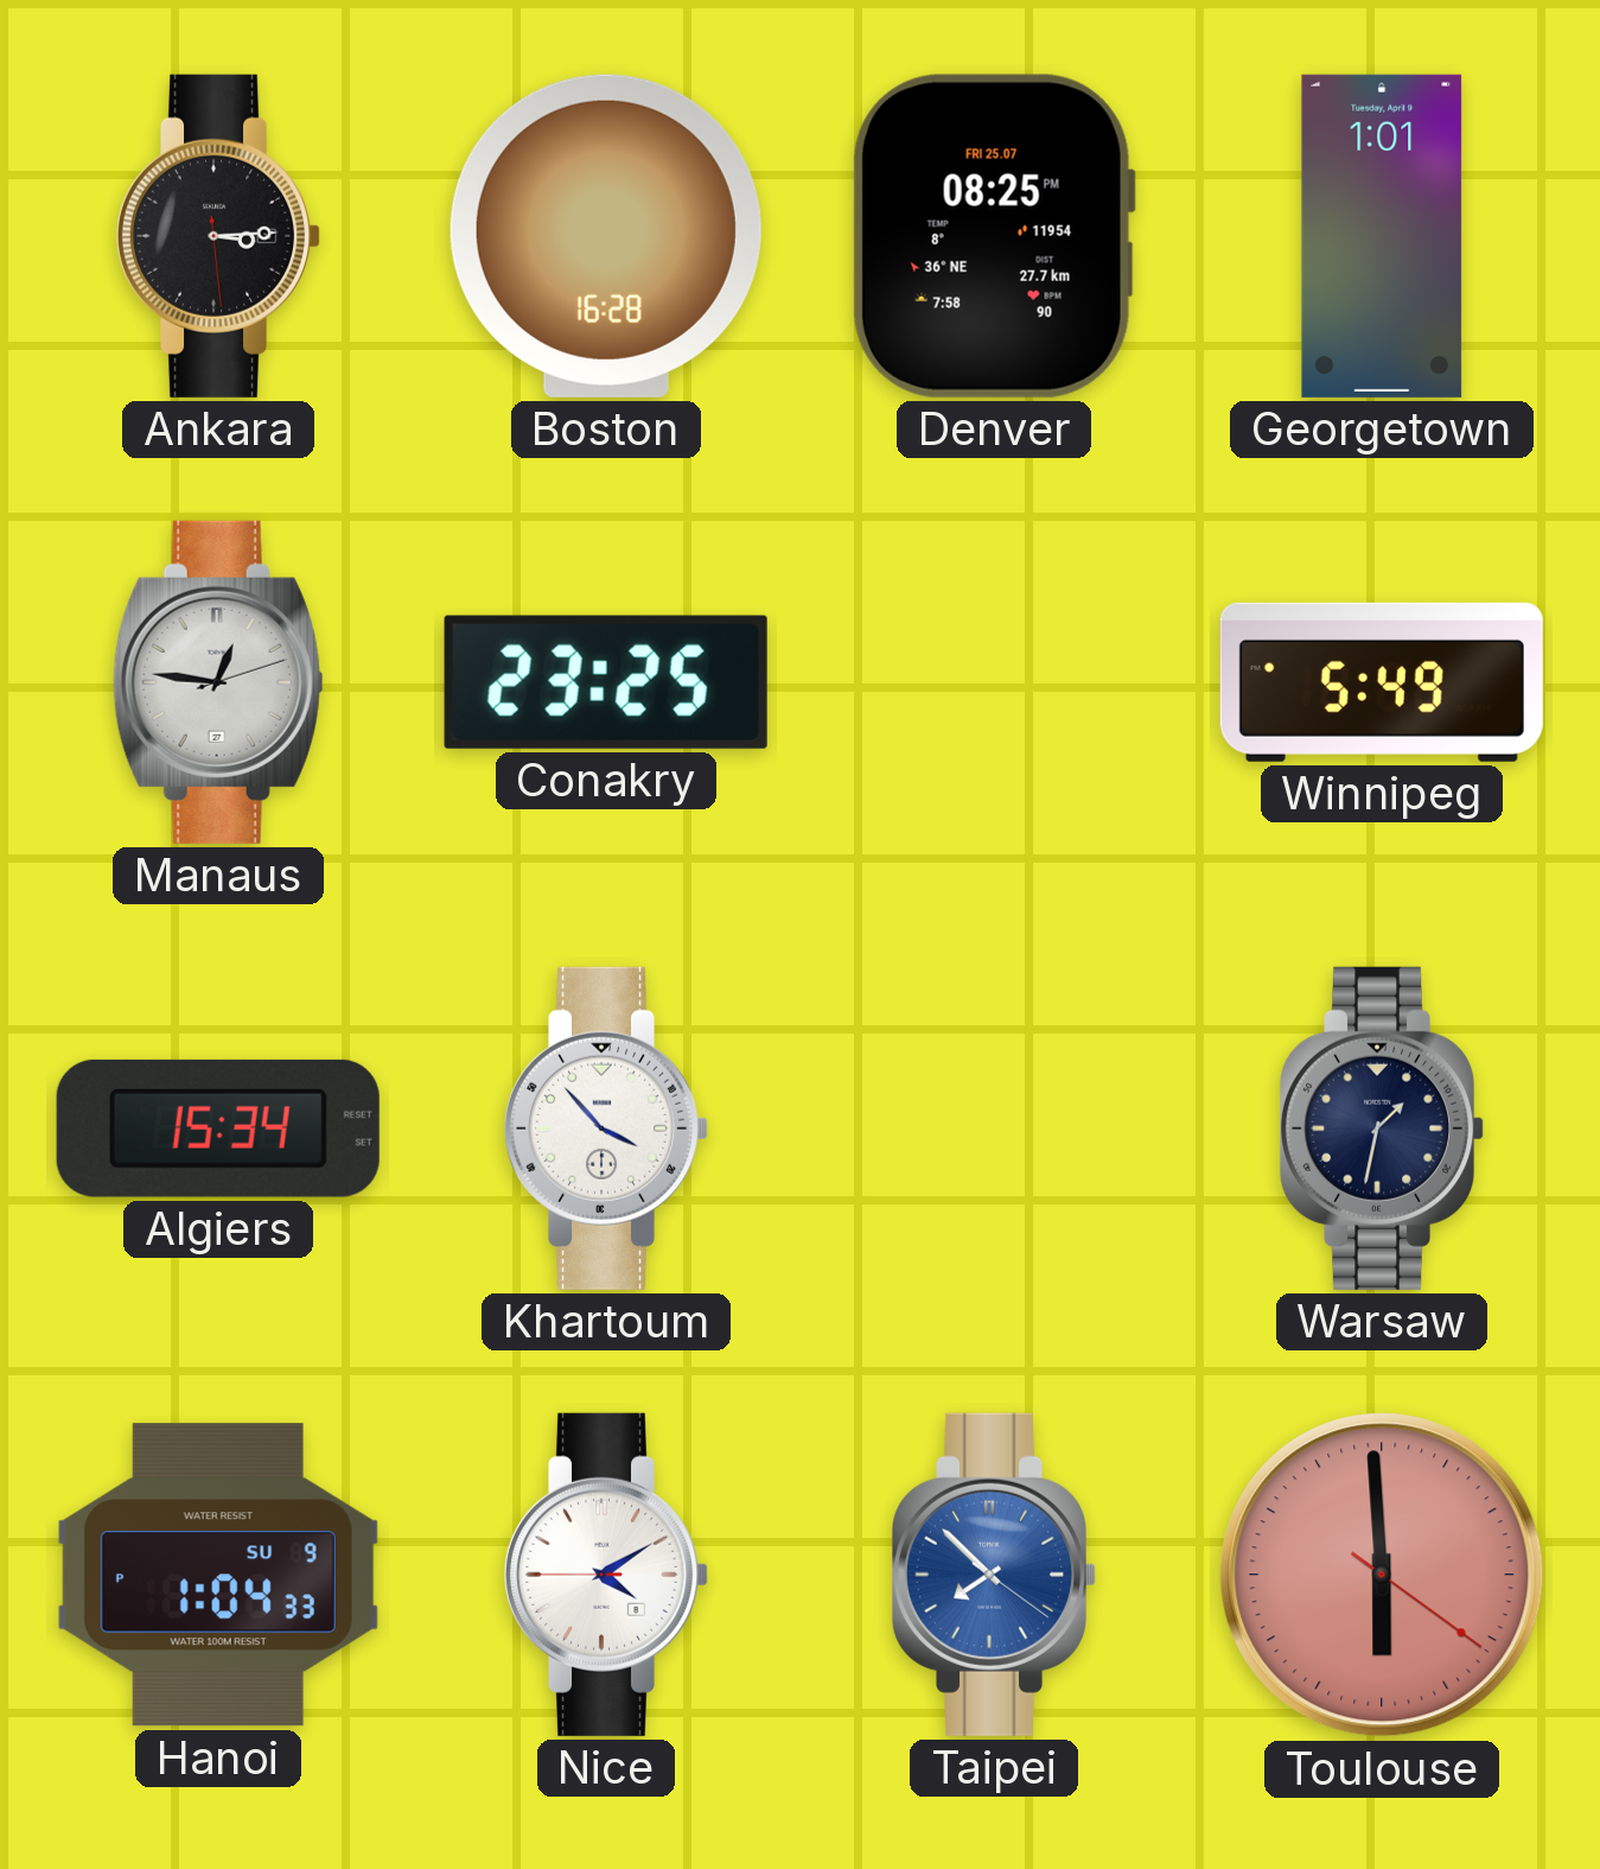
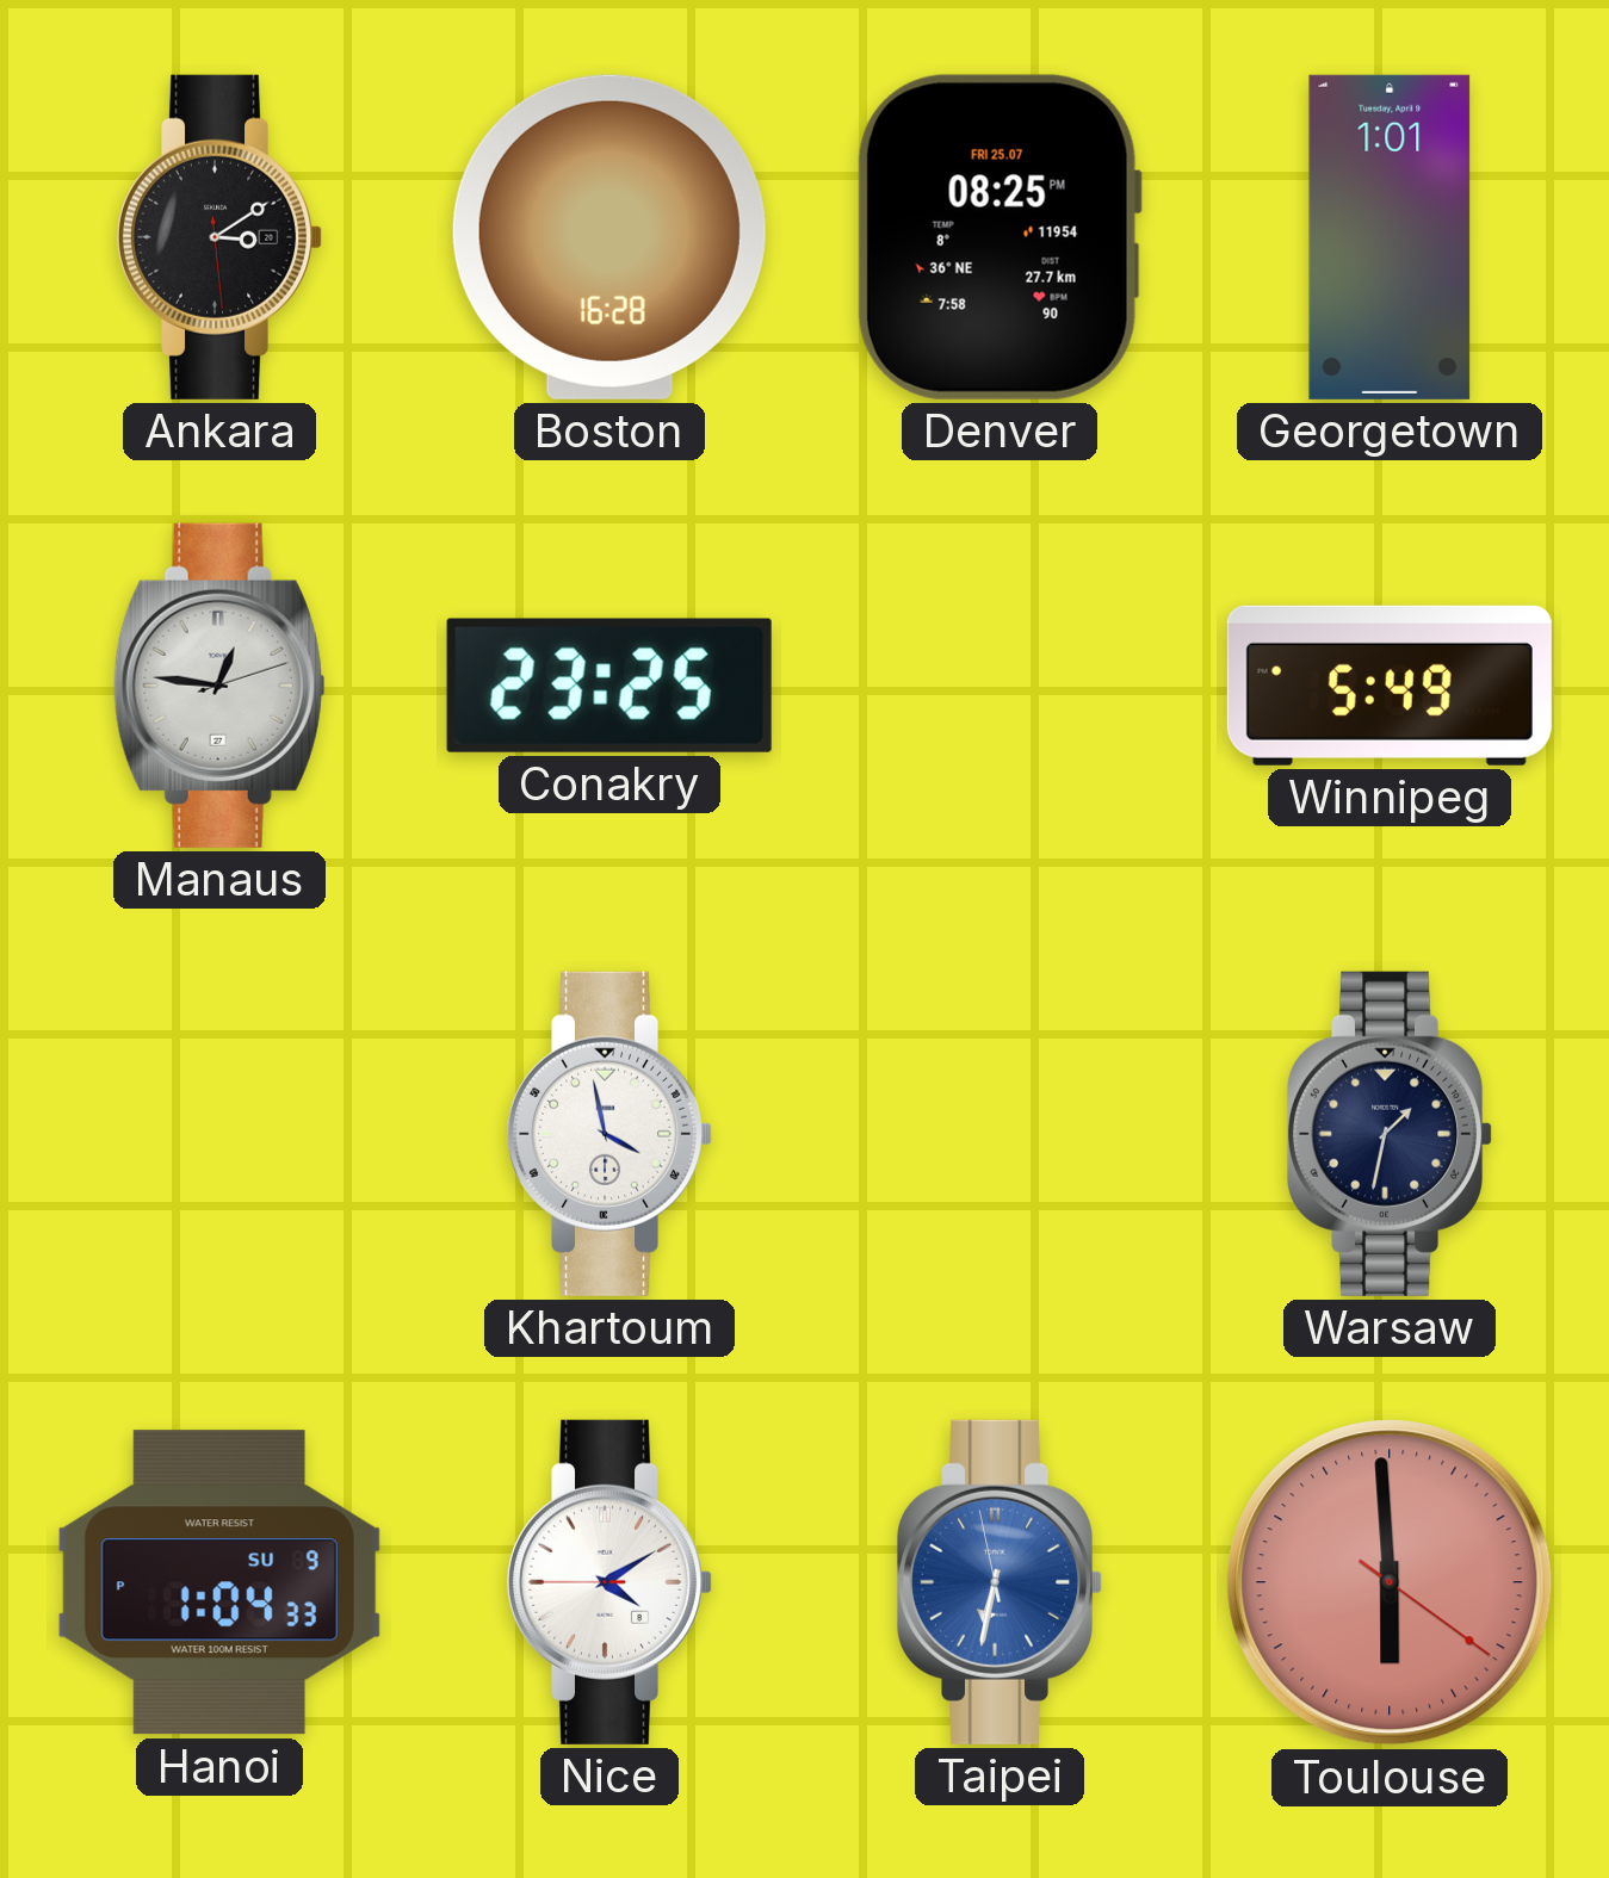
Ankara: 3:14 -> 3:09 (219, 237)
Algiers: 15:34 -> none (218, 1129)
Khartoum: 3:53 -> 3:58 (609, 1134)
Taipei: 7:52 -> 6:31 (1000, 1582)
